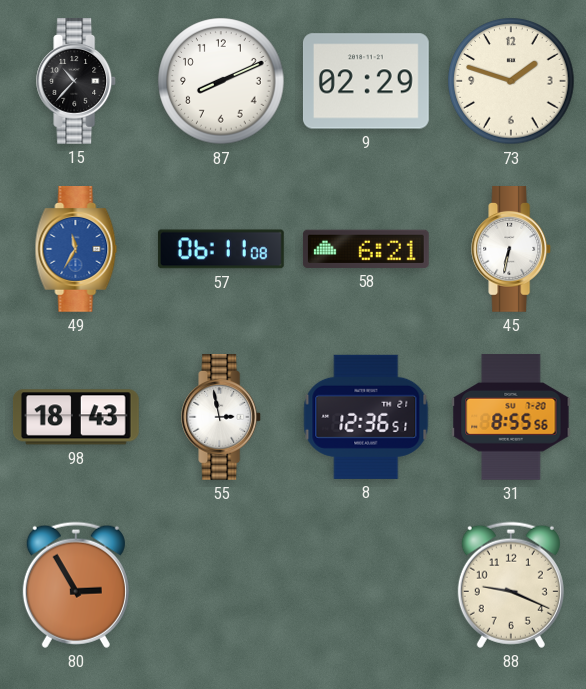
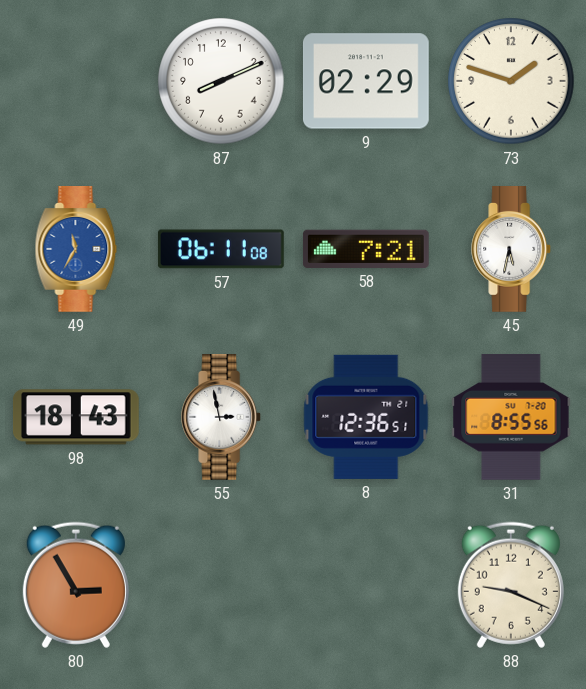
15: 10:37 -> none (77, 82)
58: 6:21 -> 7:21 (366, 249)
45: 6:32 -> 5:32 (512, 250)
